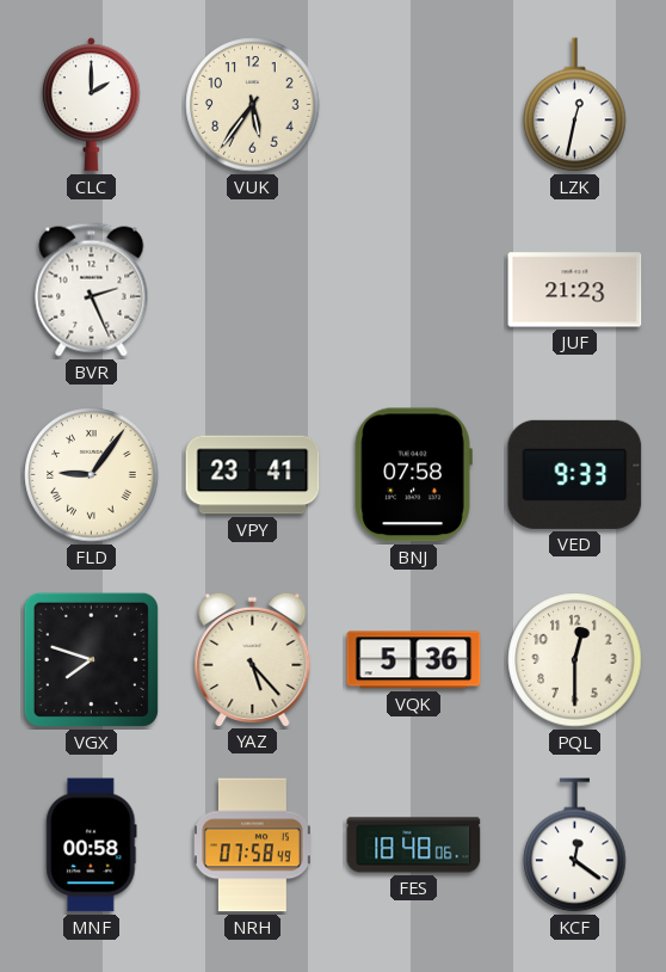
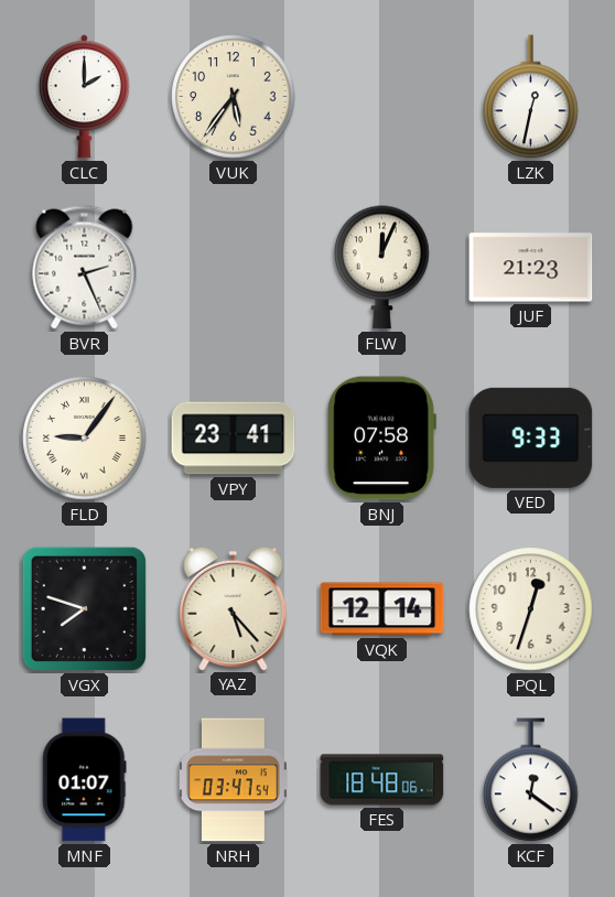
FLW: none -> 12:04 (382, 267)
VQK: 5:36 -> 12:14 (382, 609)
PQL: 12:30 -> 12:33 (531, 609)
MNF: 00:58 -> 01:07 (85, 780)
NRH: 07:58 -> 03:47 (234, 780)
